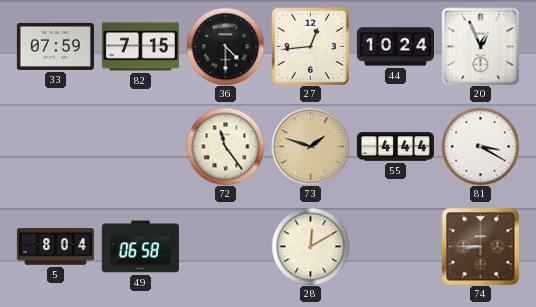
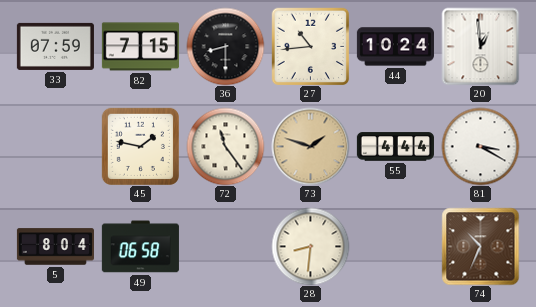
36: 4:30 -> 8:30 (225, 46)
27: 12:44 -> 10:44 (310, 46)
20: 12:56 -> 12:59 (480, 46)
45: none -> 1:47 (140, 146)
28: 12:10 -> 8:31 (310, 246)
74: 8:45 -> 10:34 (480, 246)
